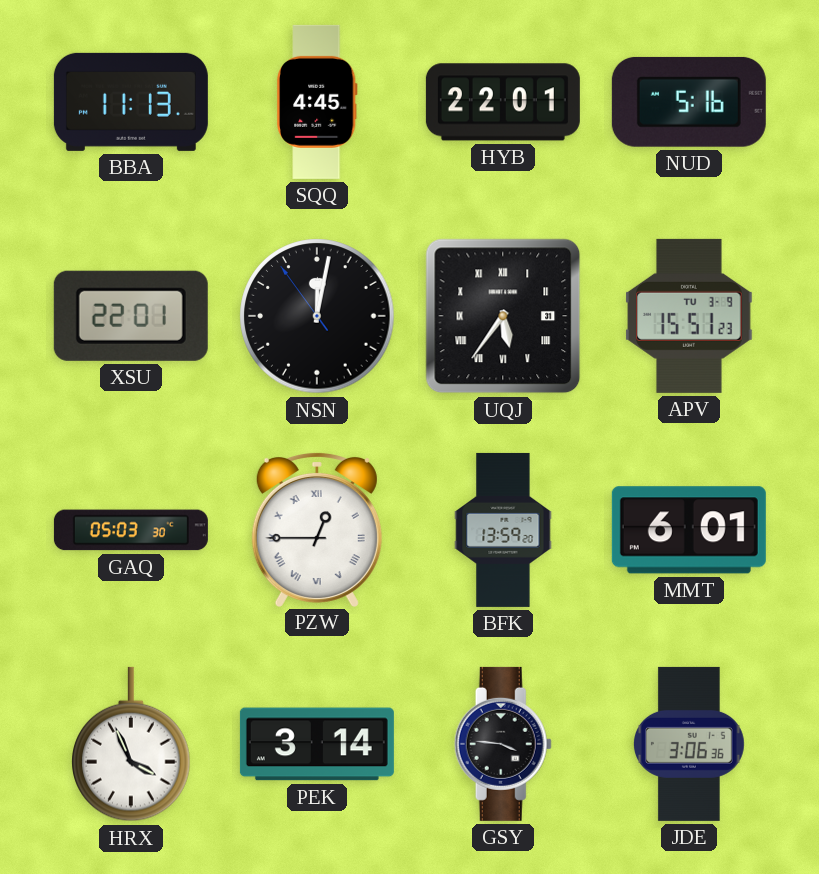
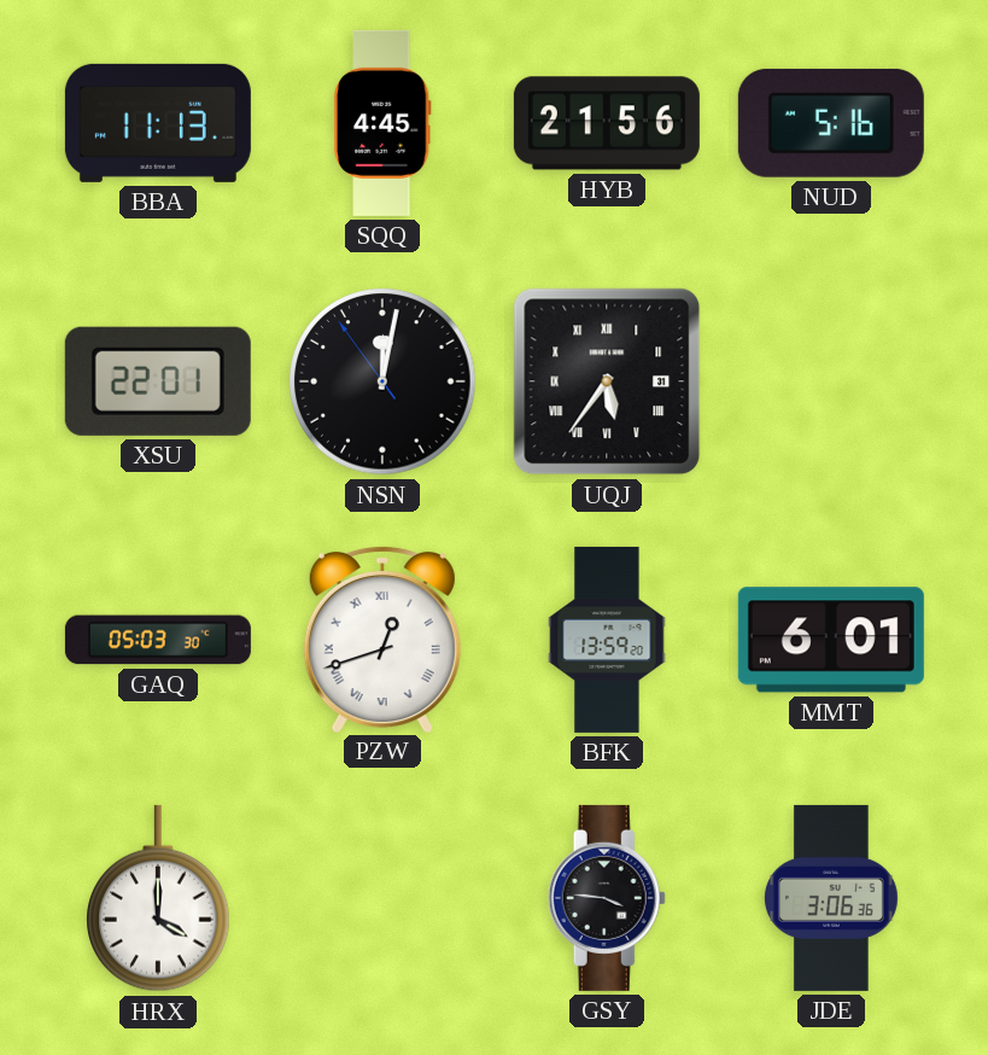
HYB: 22:01 -> 21:56 (607, 123)
APV: 15:51 -> none (689, 316)
PZW: 12:45 -> 12:42 (382, 639)
HRX: 3:56 -> 4:00 (158, 898)
PEK: 3:14 -> none (317, 744)
